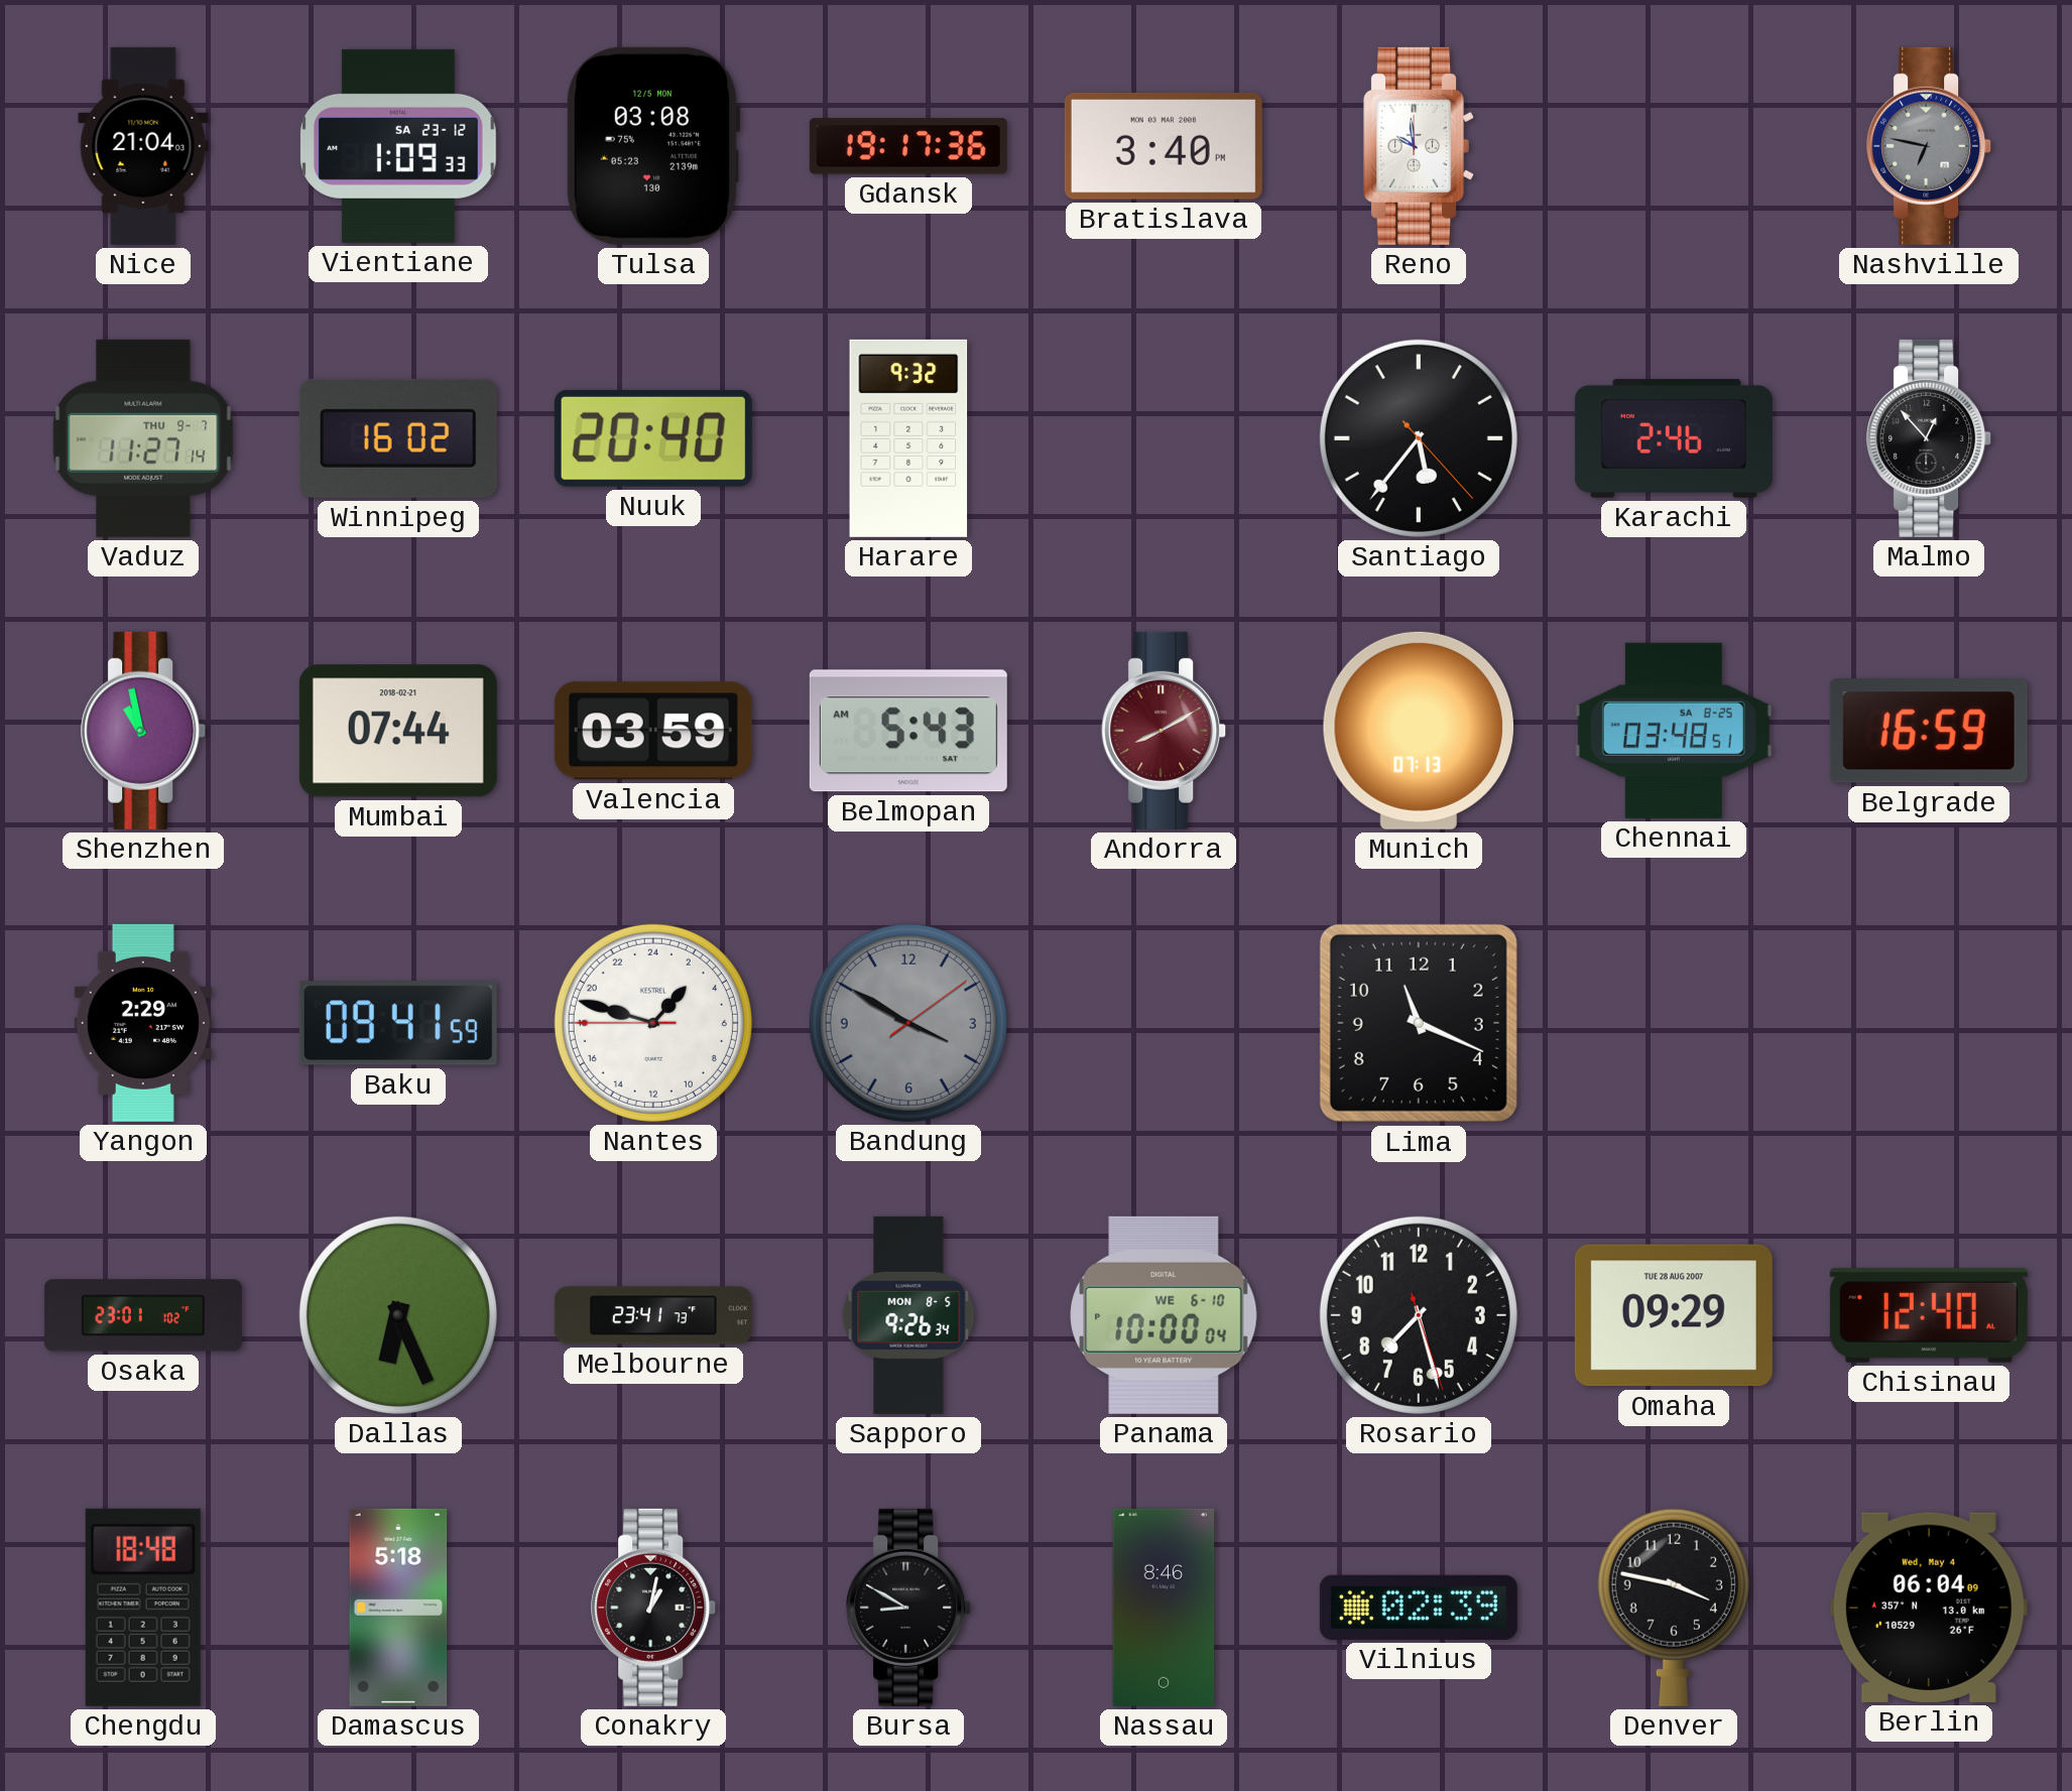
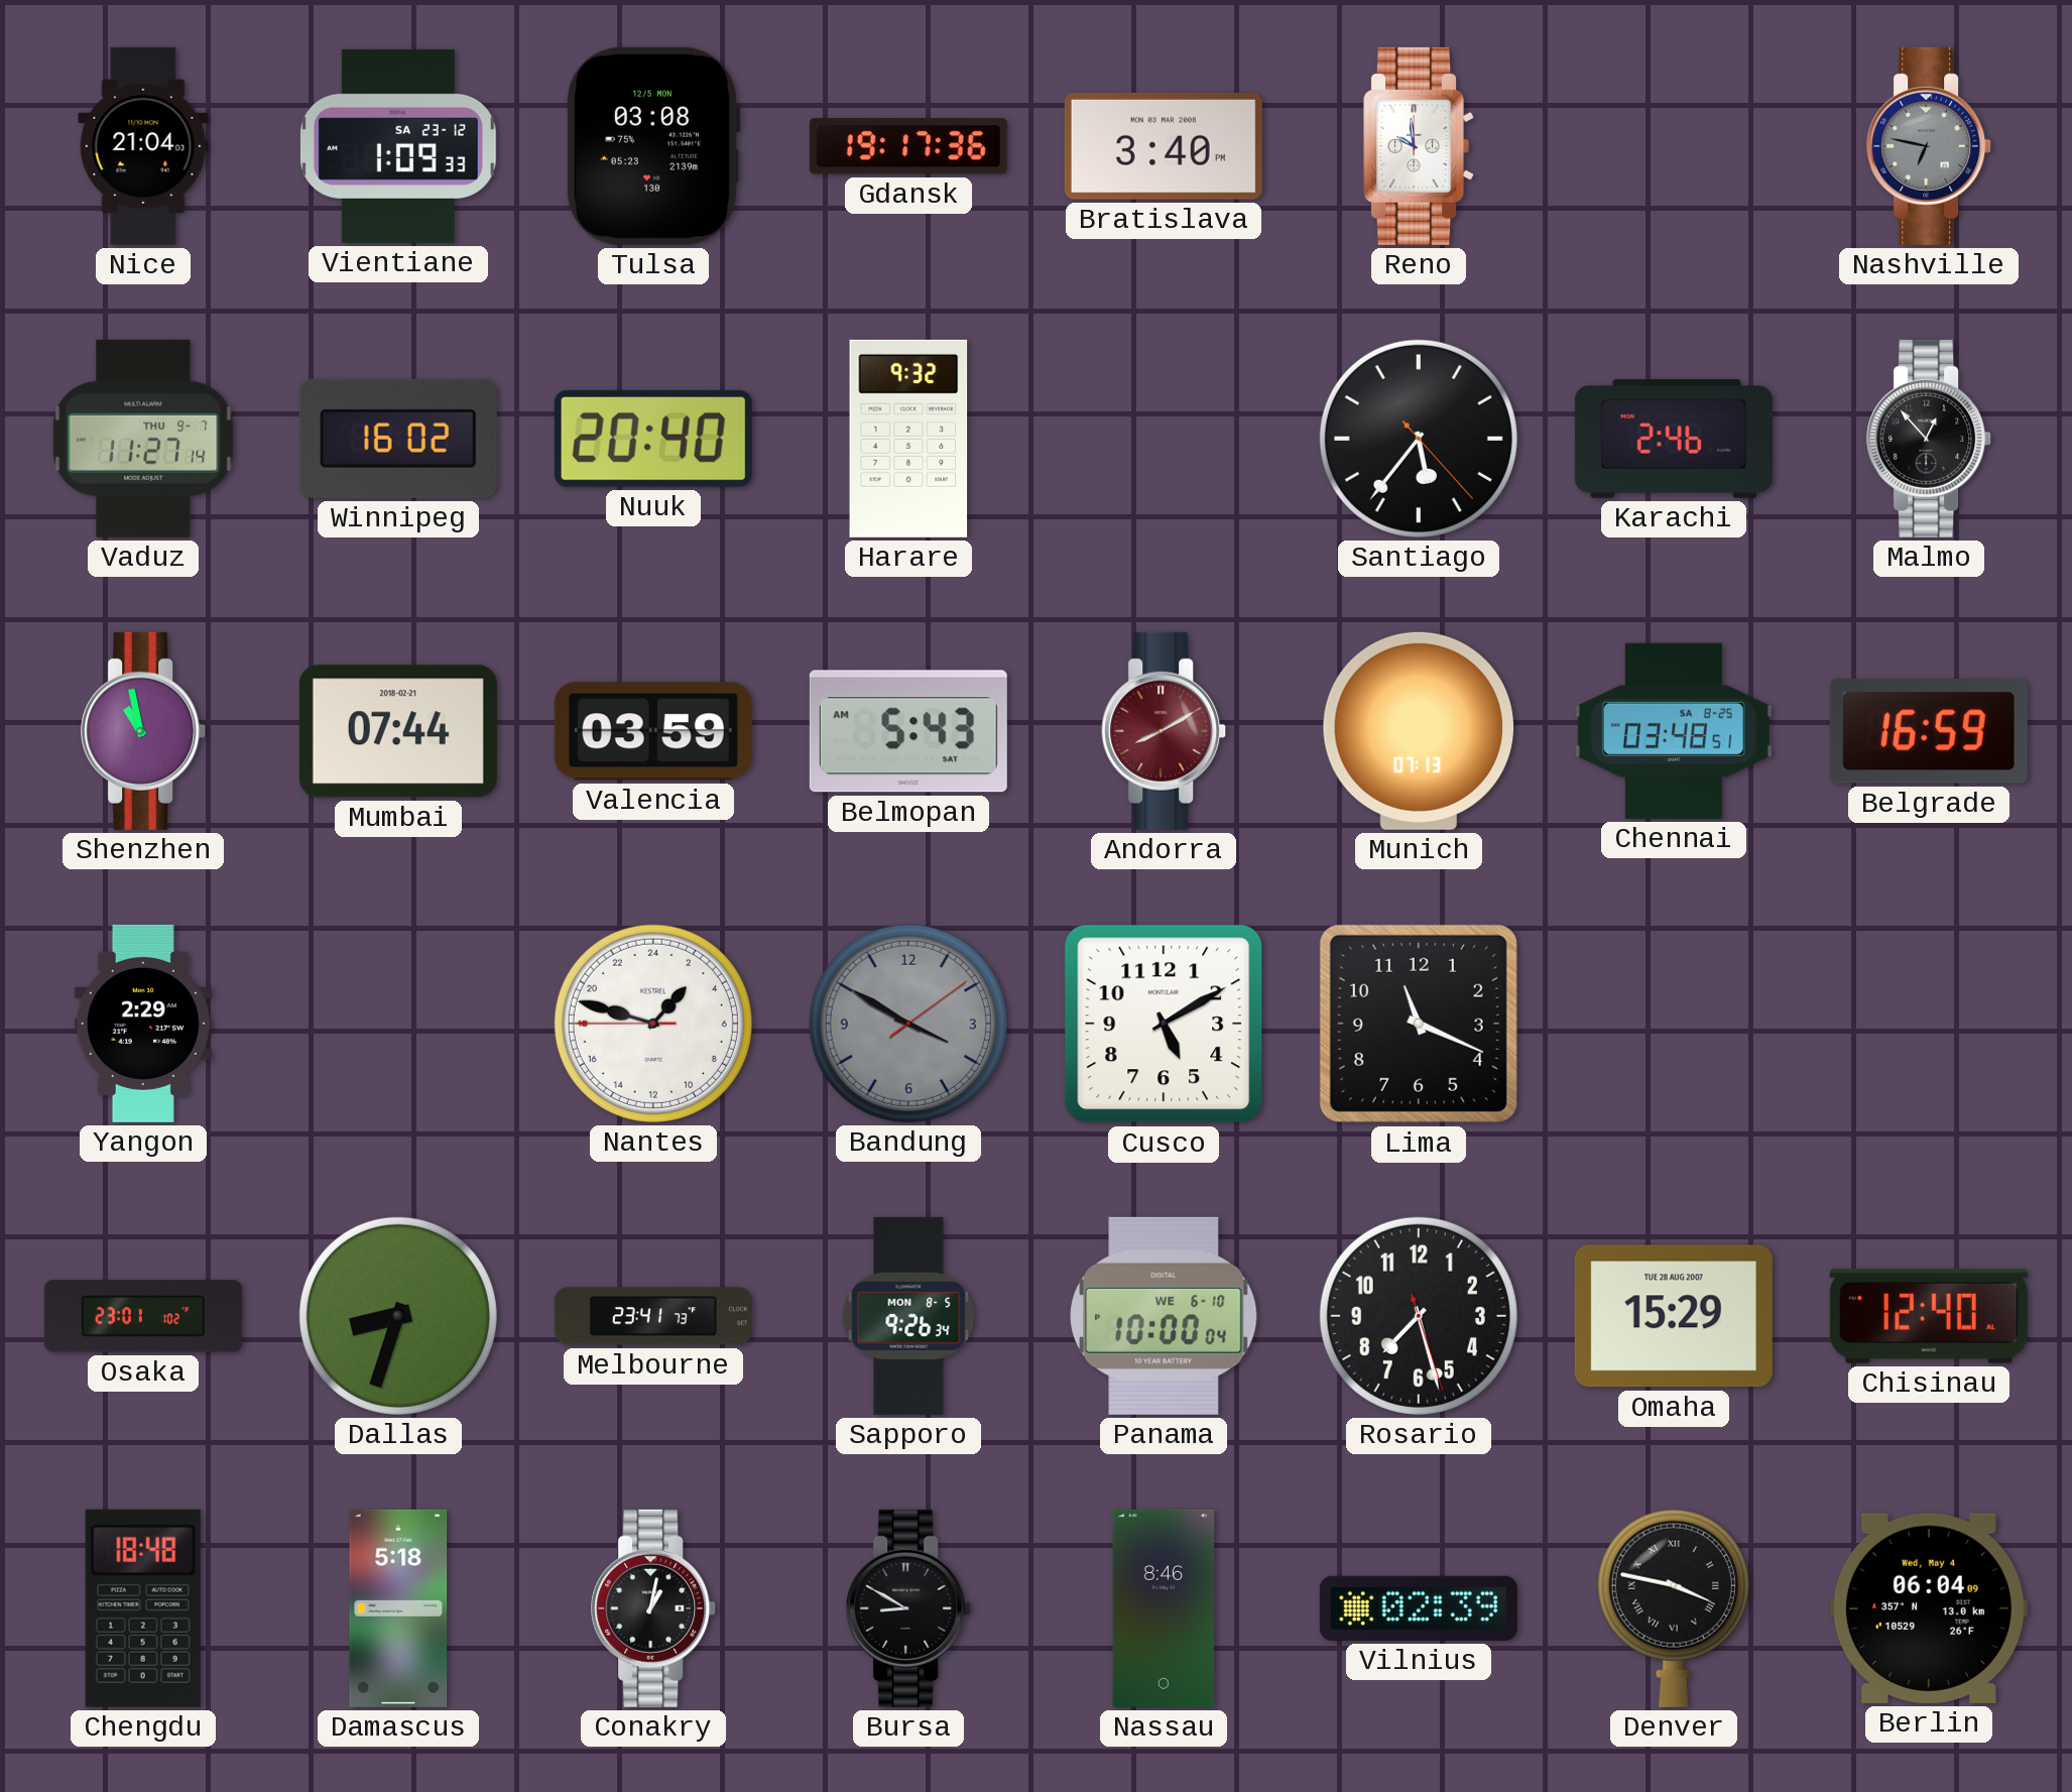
Baku: 09:41 -> none (398, 1023)
Cusco: none -> 5:10 (1164, 1024)
Dallas: 6:26 -> 8:33 (398, 1316)
Omaha: 09:29 -> 15:29 (1674, 1316)
Denver numerals: Arabic -> Roman (1674, 1608)
